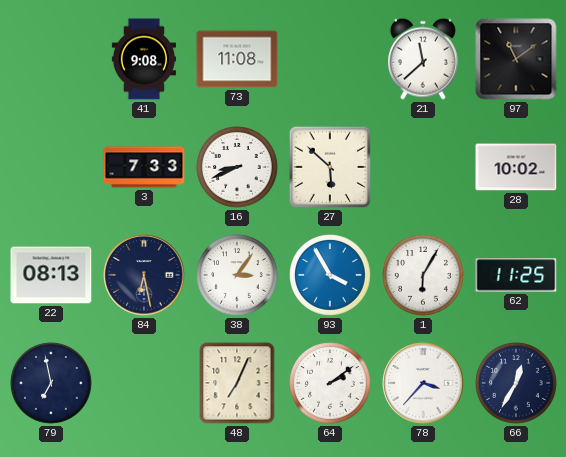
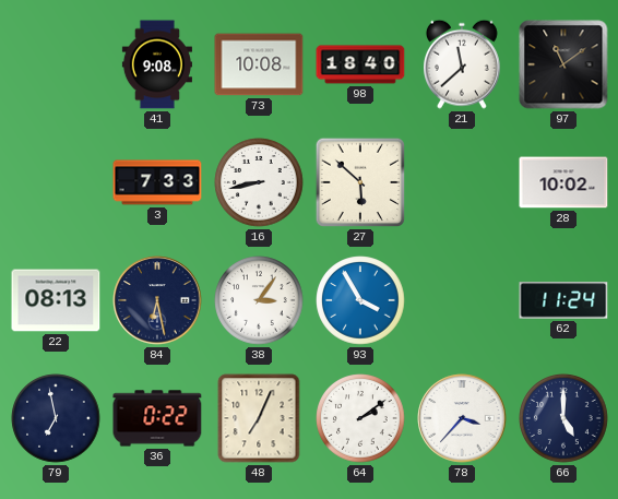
73: 11:08 -> 10:08 (259, 64)
98: none -> 18:40 (360, 64)
16: 8:41 -> 8:43 (259, 182)
1: 6:05 -> none (423, 275)
62: 11:25 -> 11:24 (563, 300)
36: none -> 0:22 (157, 418)
66: 12:35 -> 5:00 (563, 418)
